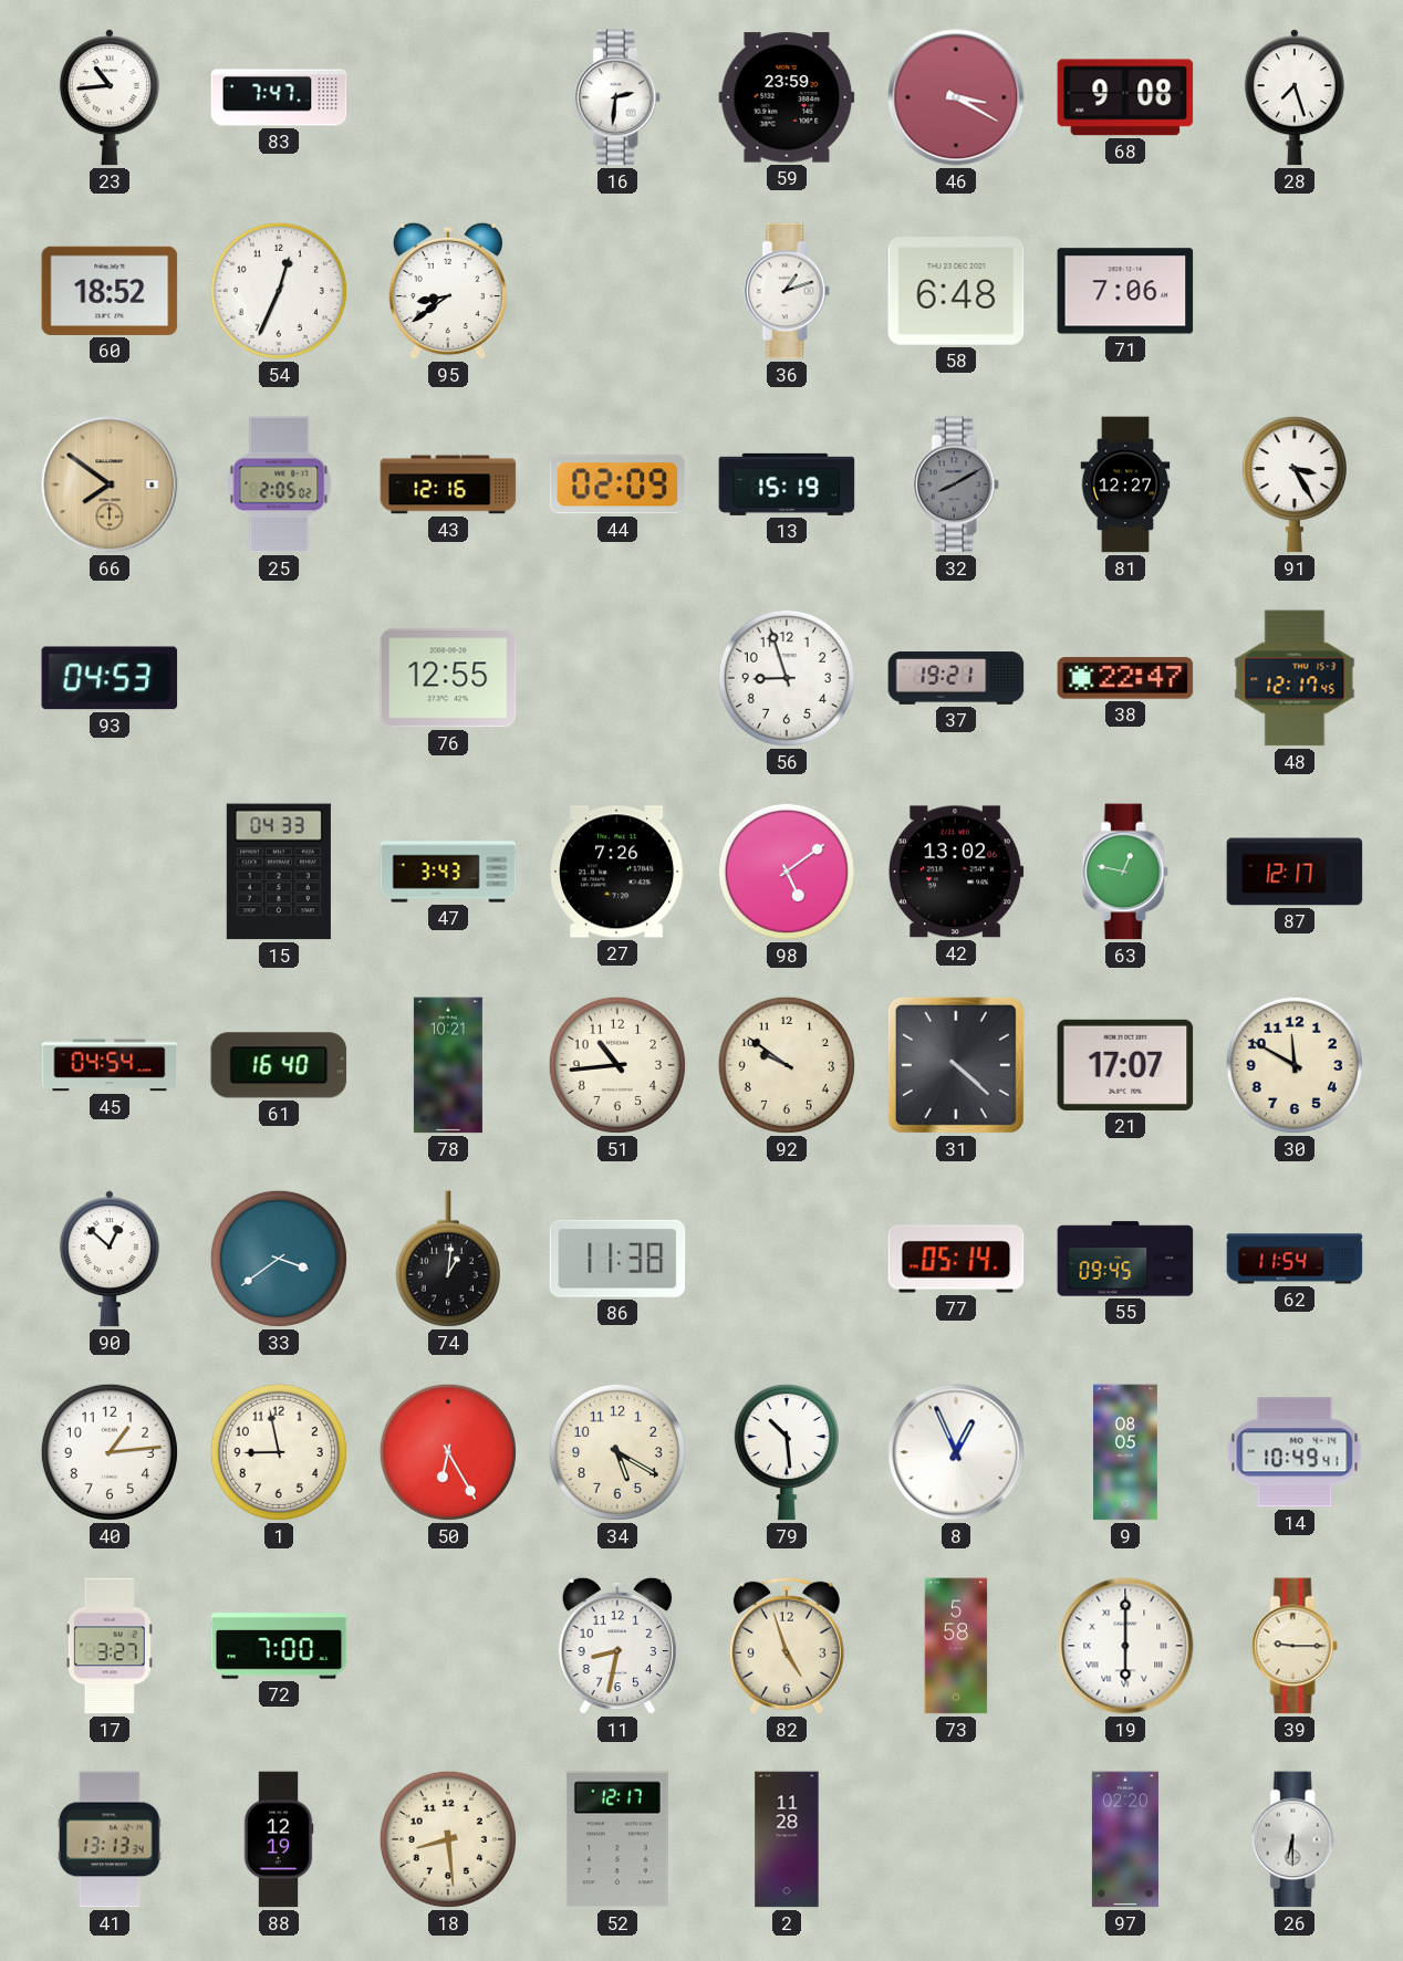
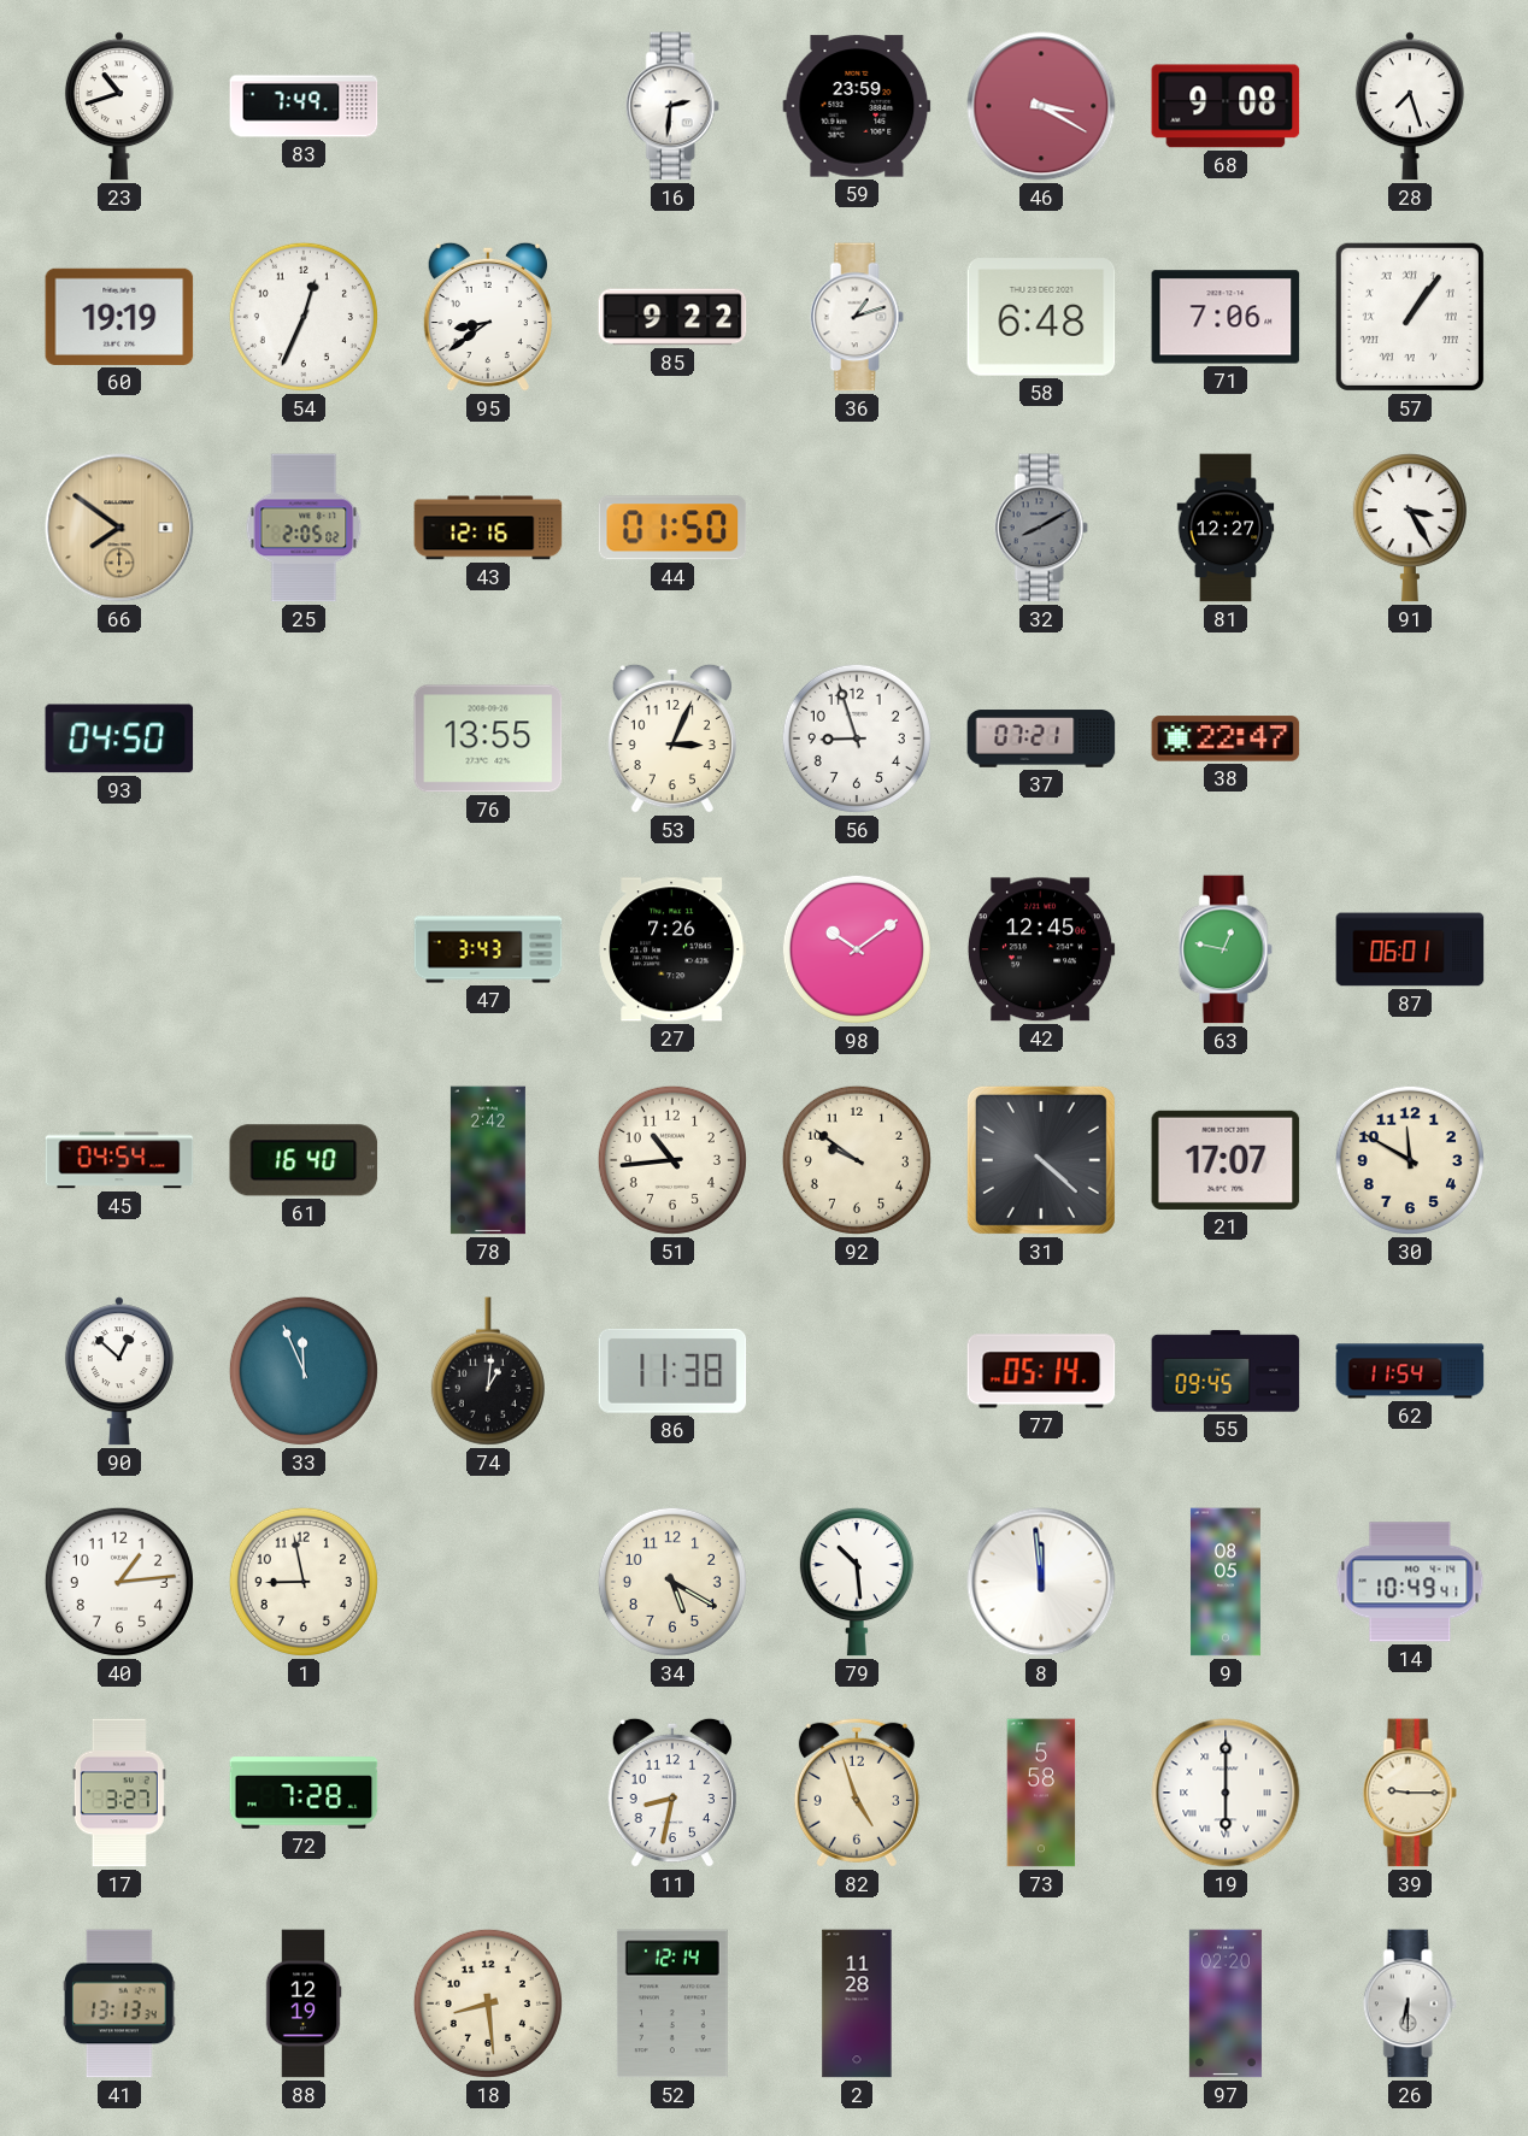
23: 10:44 -> 10:42 (119, 106)
83: 7:47 -> 7:49 (304, 106)
60: 18:52 -> 19:19 (119, 317)
85: none -> 9:22 (672, 317)
57: none -> 1:06 (1410, 317)
44: 02:09 -> 01:50 (672, 528)
13: 15:19 -> none (787, 484)
93: 04:53 -> 04:50 (119, 739)
76: 12:55 -> 13:55 (488, 739)
53: none -> 3:04 (672, 739)
37: 19:21 -> 07:21 (1041, 739)
48: 12:17 -> none (1295, 678)
15: 04:33 -> none (279, 872)
98: 5:09 -> 10:09 (857, 949)
42: 13:02 -> 12:45 (1041, 949)
87: 12:17 -> 06:01 (1410, 949)
78: 10:21 -> 2:42 (488, 1160)
33: 3:39 -> 11:56 (304, 1371)
50: 6:25 -> none (448, 1452)
8: 12:56 -> 11:59 (1041, 1582)
72: 7:00 -> 7:28 (304, 1793)
52: 12:17 -> 12:14 (672, 2003)
